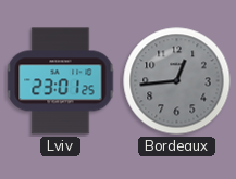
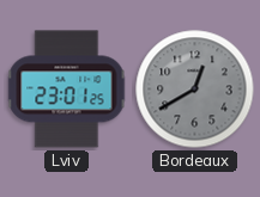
Bordeaux: 12:44 -> 12:40 (195, 90)
